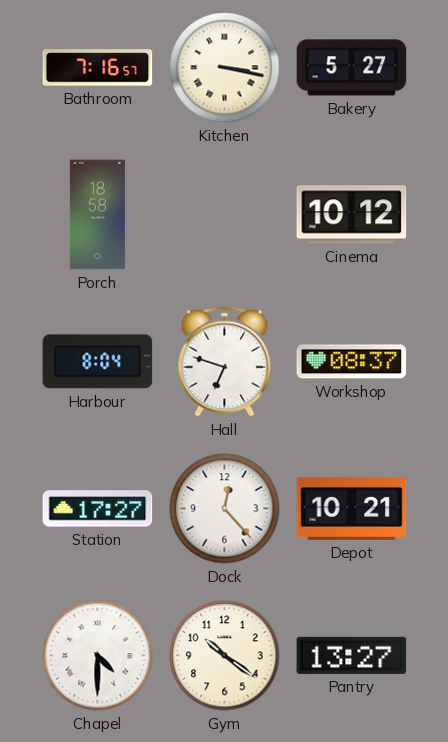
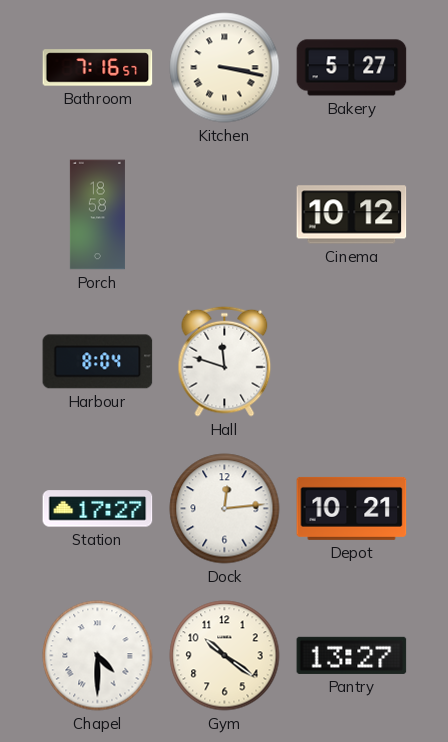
Hall: 6:48 -> 11:48 (225, 361)
Workshop: 08:37 -> none (352, 362)
Dock: 12:23 -> 12:14 (225, 509)
